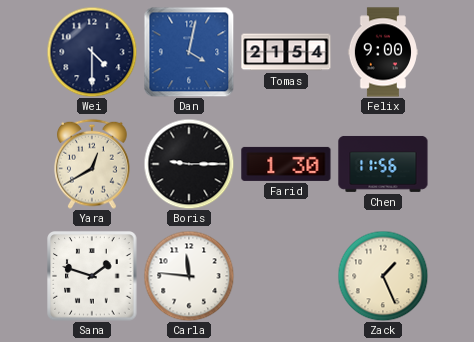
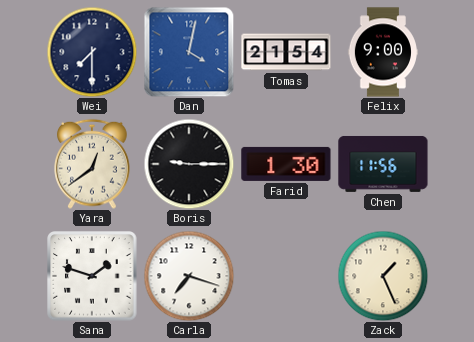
Wei: 4:30 -> 7:30 (92, 52)
Yara: 12:40 -> 12:39 (92, 164)
Carla: 11:46 -> 7:18 (189, 276)
